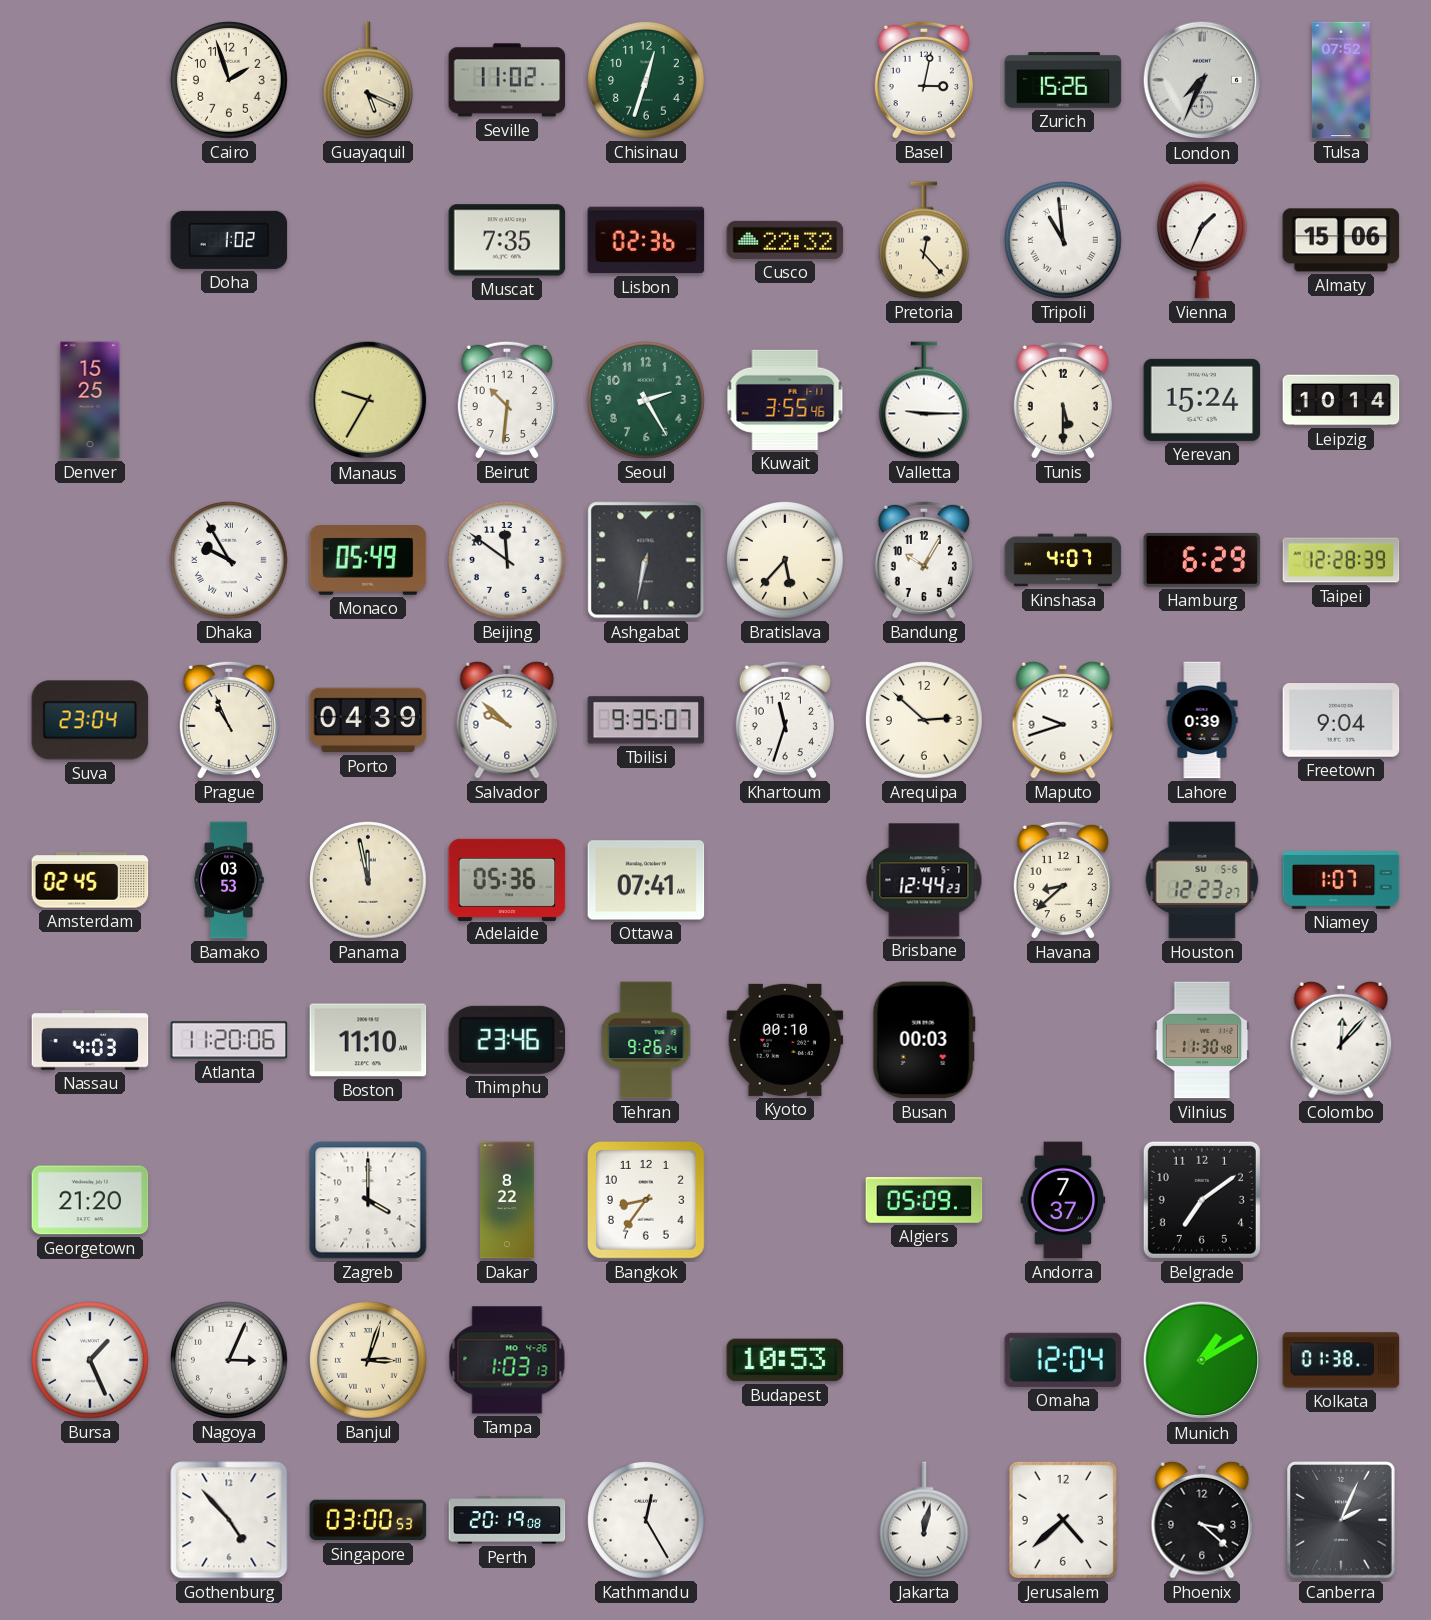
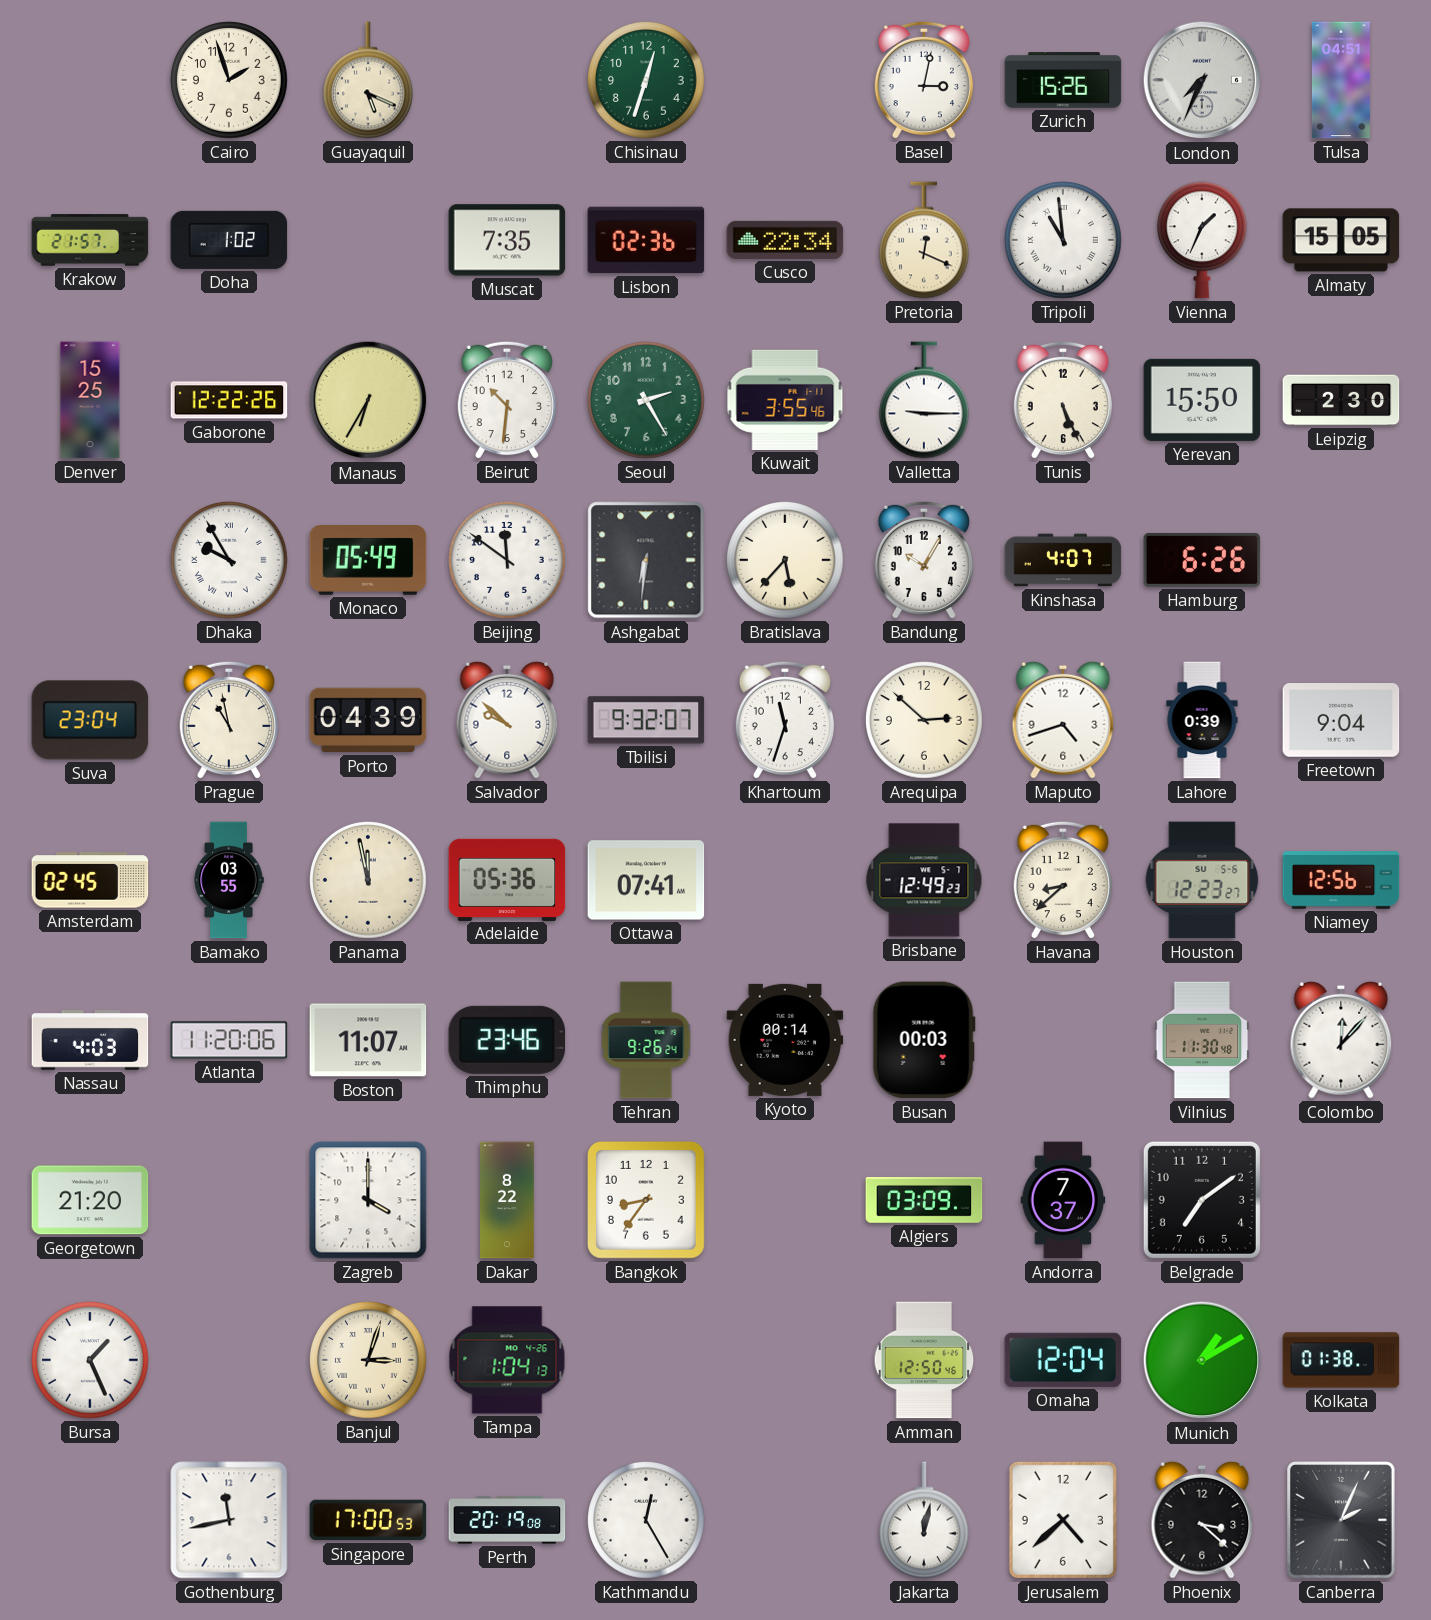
Seville: 11:02 -> none (507, 80)
Tulsa: 07:52 -> 04:51 (1341, 80)
Krakow: none -> 21:57 (90, 240)
Cusco: 22:32 -> 22:34 (785, 240)
Pretoria: 12:23 -> 12:19 (924, 240)
Almaty: 15:06 -> 15:05 (1341, 240)
Gaborone: none -> 12:22 (229, 400)
Manaus: 9:35 -> 6:35 (368, 400)
Tunis: 5:30 -> 5:26 (1063, 400)
Yerevan: 15:24 -> 15:50 (1202, 400)
Leipzig: 10:14 -> 2:30 (1341, 400)
Ashgabat: 6:32 -> 6:31 (646, 560)
Hamburg: 6:29 -> 6:26 (1202, 560)
Taipei: 12:28 -> none (1341, 560)
Prague: 10:56 -> 10:58 (229, 720)
Tbilisi: 9:35 -> 9:32 (646, 720)
Maputo: 9:42 -> 4:42 (1063, 720)
Bamako: 03:53 -> 03:55 (229, 880)
Brisbane: 12:44 -> 12:49 (924, 880)
Niamey: 1:07 -> 12:56 (1341, 880)
Boston: 11:10 -> 11:07 (368, 1040)
Kyoto: 00:10 -> 00:14 (785, 1040)
Algiers: 05:09 -> 03:09 (924, 1200)
Nagoya: 3:04 -> none (230, 1361)
Tampa: 1:03 -> 1:04 (507, 1360)
Budapest: 10:53 -> none (785, 1360)
Amman: none -> 12:50 (924, 1360)
Gothenburg: 4:53 -> 11:43 (229, 1520)
Singapore: 03:00 -> 17:00 (368, 1520)
